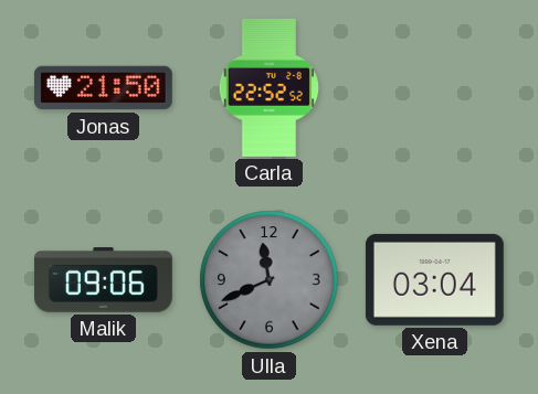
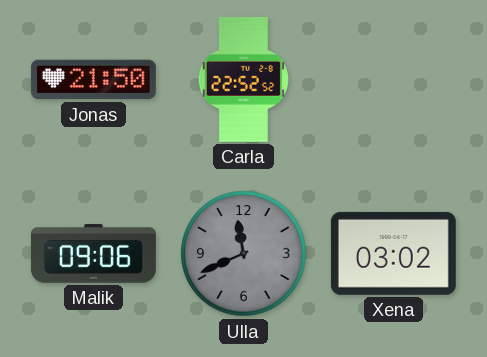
Xena: 03:04 -> 03:02 (393, 253)
